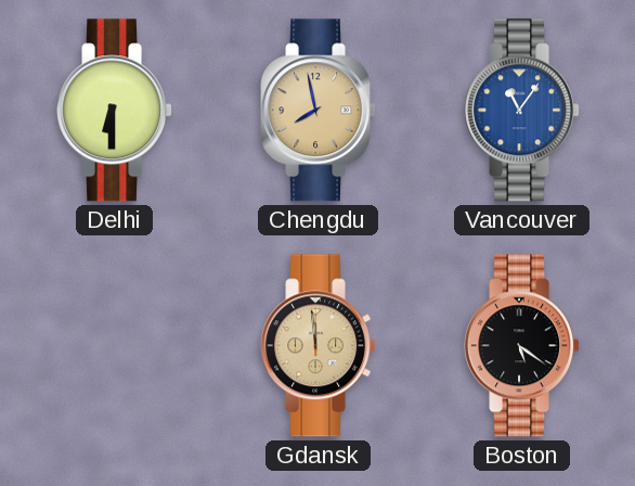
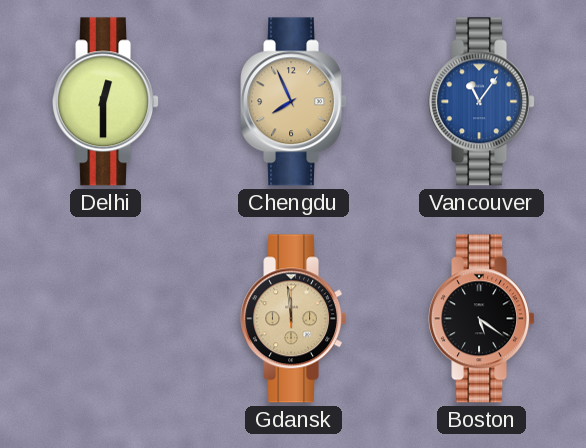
Delhi: 6:30 -> 12:30 (106, 102)
Chengdu: 7:58 -> 7:56 (294, 102)
